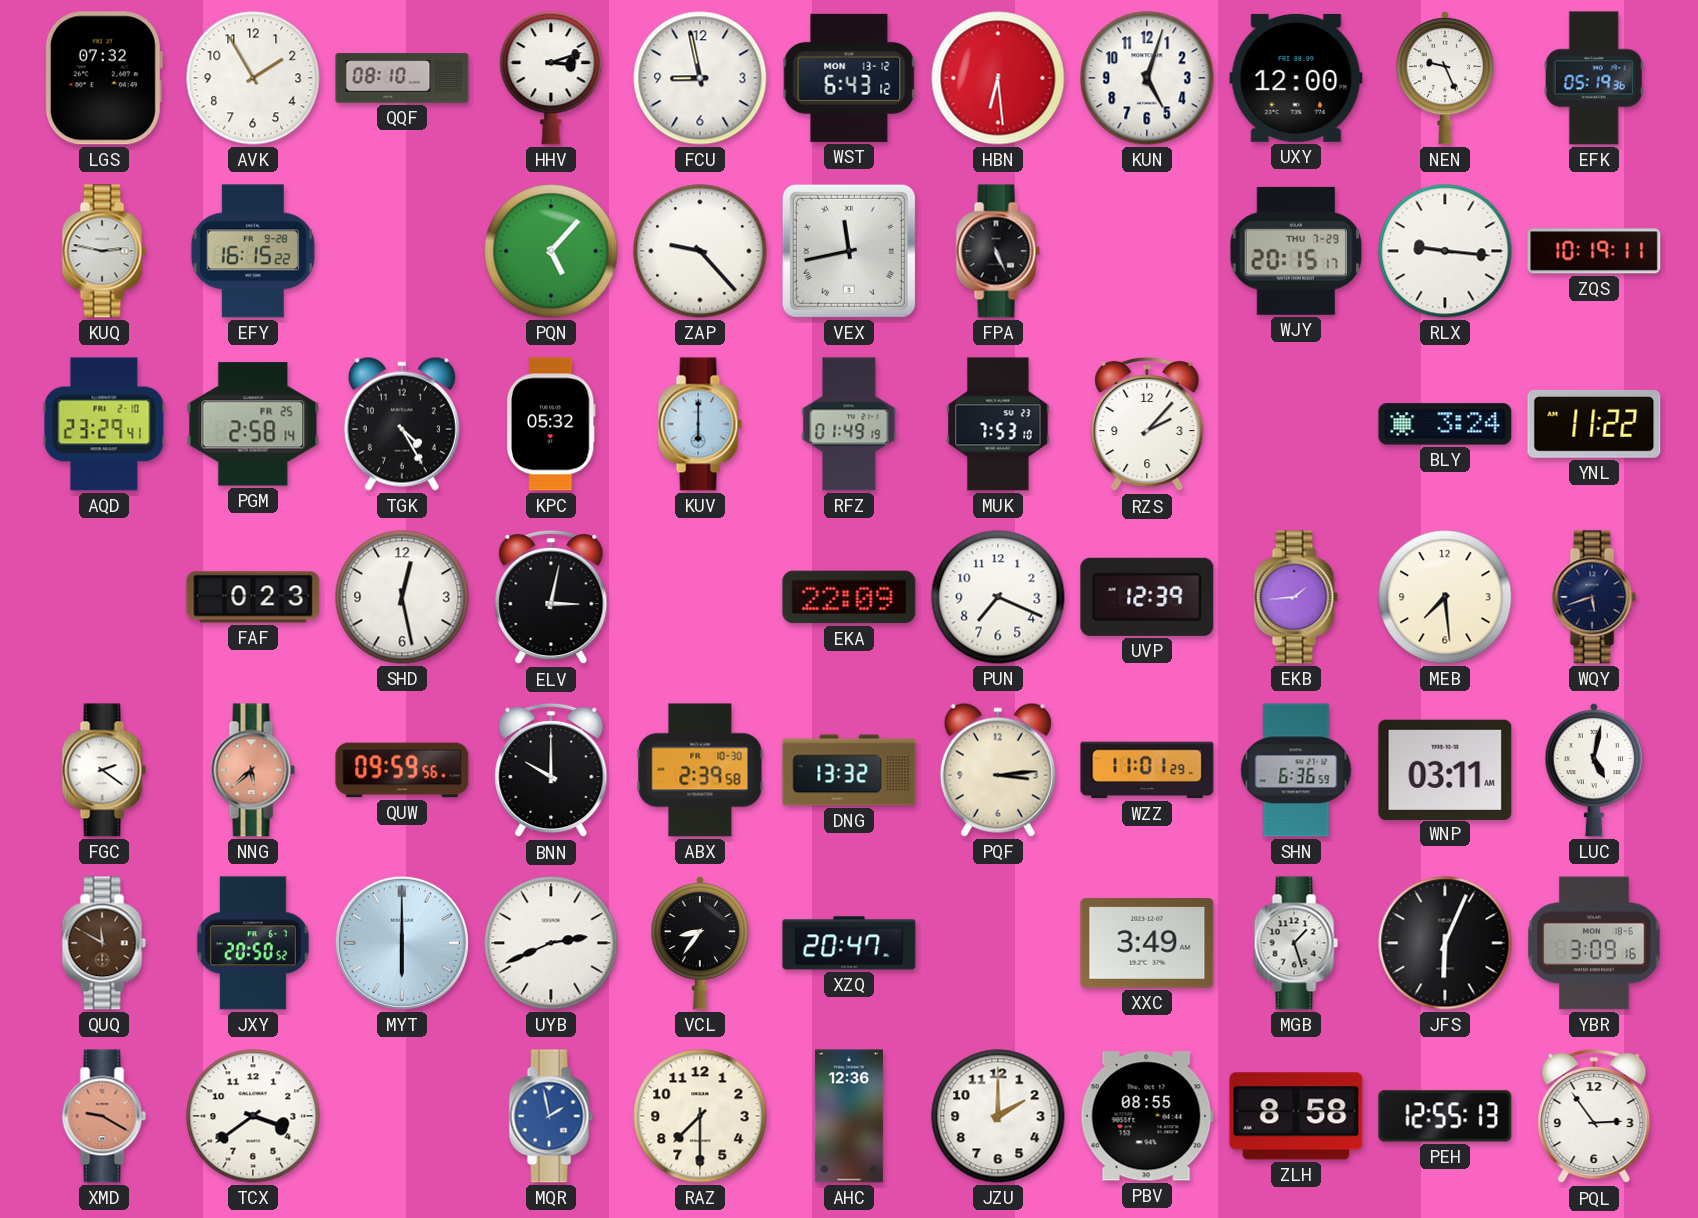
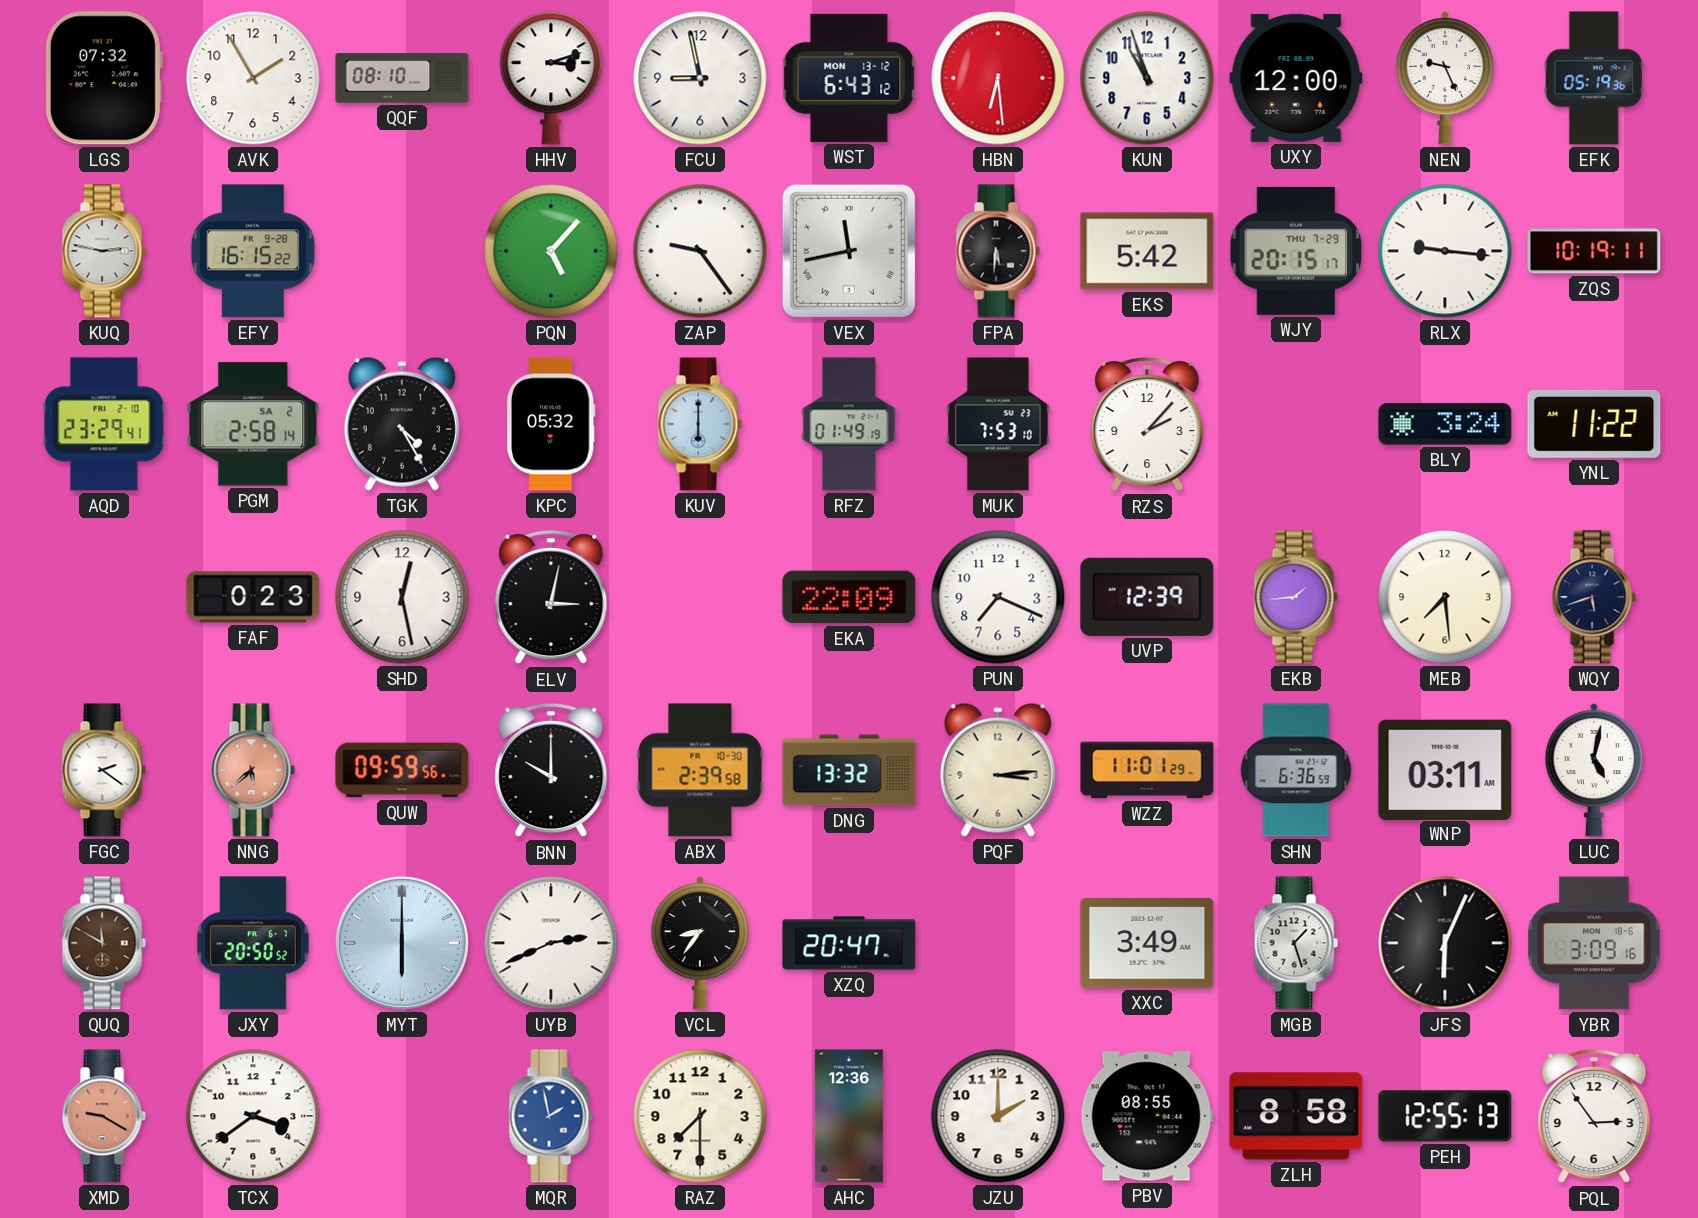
KUN: 5:03 -> 10:57 (1147, 78)
ZAP: 9:23 -> 9:24 (700, 251)
FPA: 5:26 -> 5:31 (998, 251)
EKS: none -> 5:42 (1147, 251)
PGM date: FR 25 -> SA 2 (253, 424)
